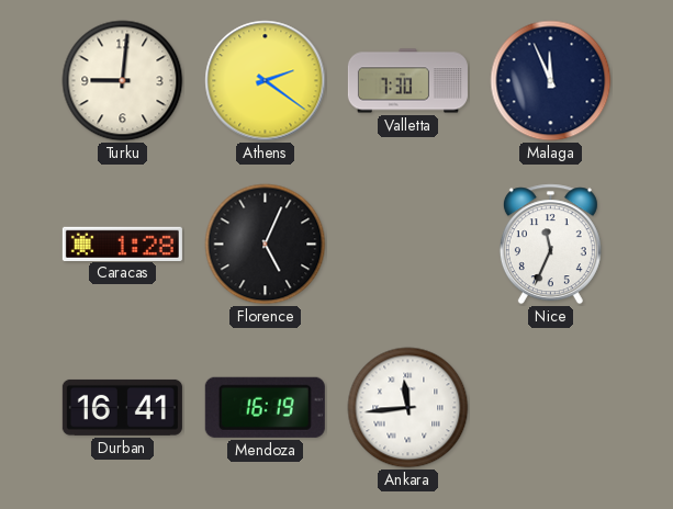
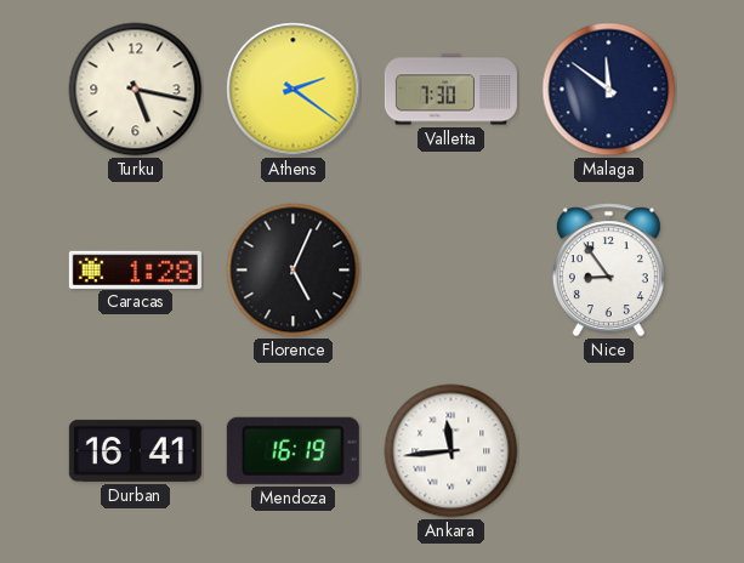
Turku: 9:01 -> 5:17 (136, 90)
Malaga: 11:56 -> 11:51 (609, 90)
Nice: 11:34 -> 8:54 (608, 271)
